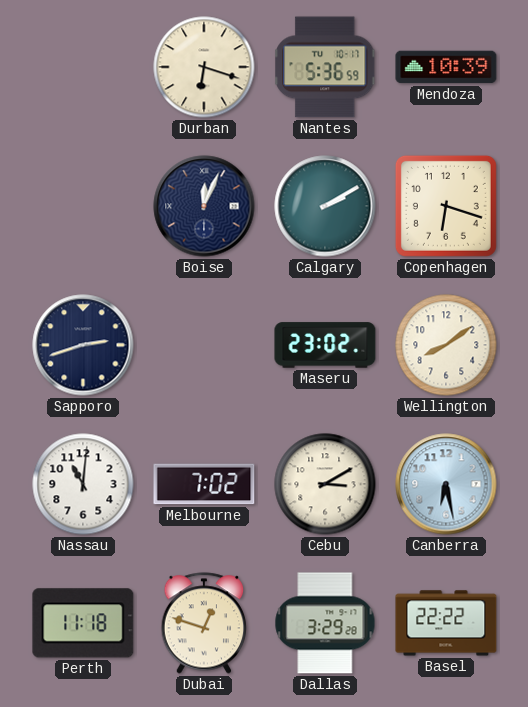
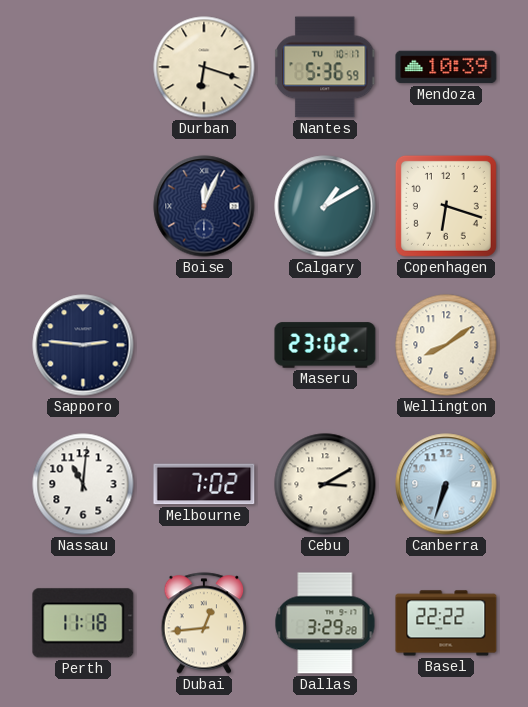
Calgary: 2:10 -> 1:10 (325, 206)
Sapporo: 2:42 -> 2:46 (83, 345)
Canberra: 6:28 -> 6:33 (446, 484)
Dubai: 12:48 -> 12:44 (204, 623)
